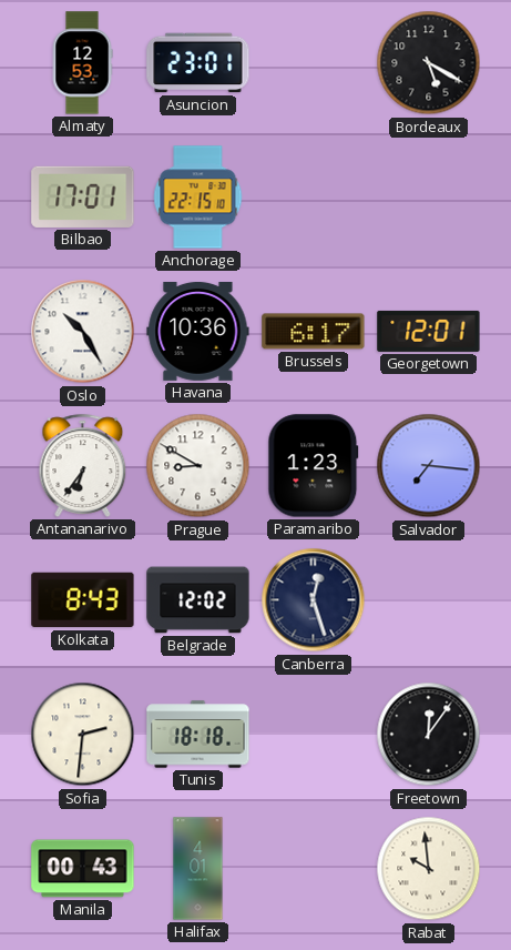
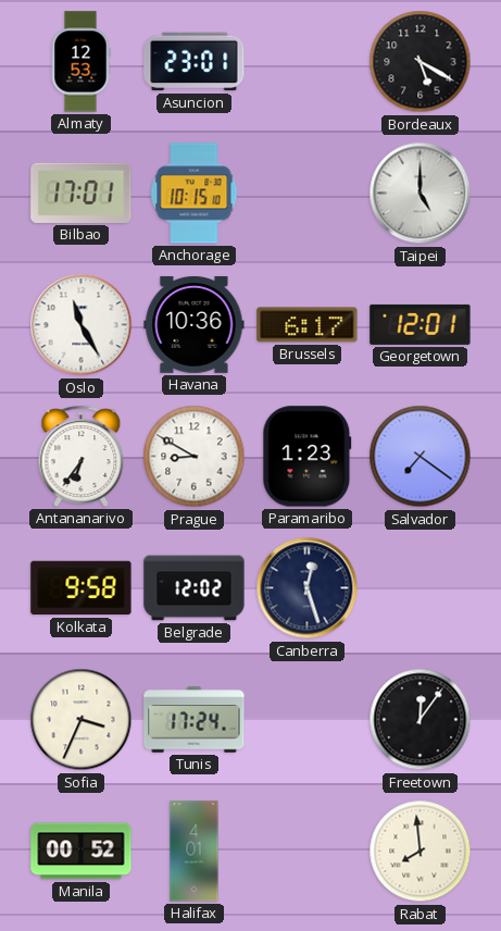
Anchorage: 22:15 -> 10:15 (195, 194)
Taipei: none -> 5:00 (421, 194)
Oslo: 10:25 -> 11:25 (82, 325)
Salvador: 7:16 -> 7:21 (421, 457)
Kolkata: 8:43 -> 9:58 (82, 588)
Sofia: 2:31 -> 3:34 (82, 720)
Tunis: 18:18 -> 17:24 (195, 720)
Manila: 00:43 -> 00:52 (82, 852)
Rabat: 9:59 -> 7:59 (421, 852)
